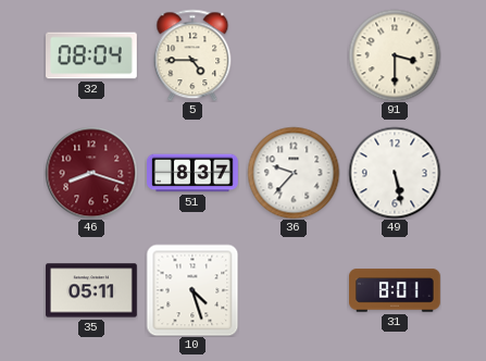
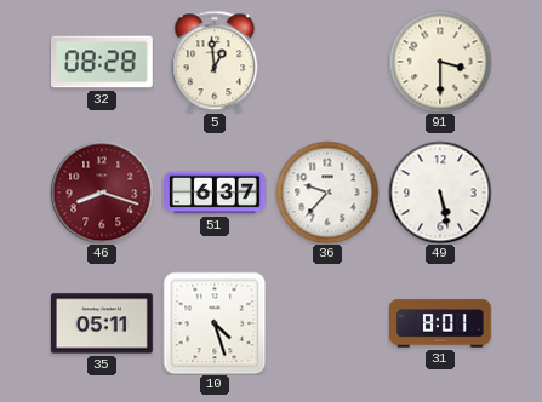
32: 08:04 -> 08:28 (103, 62)
5: 4:45 -> 12:59 (215, 62)
51: 8:37 -> 6:37 (216, 193)
